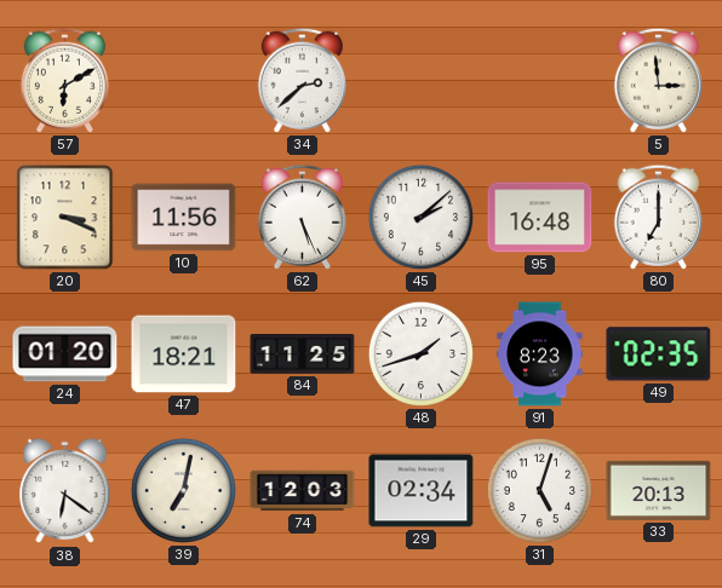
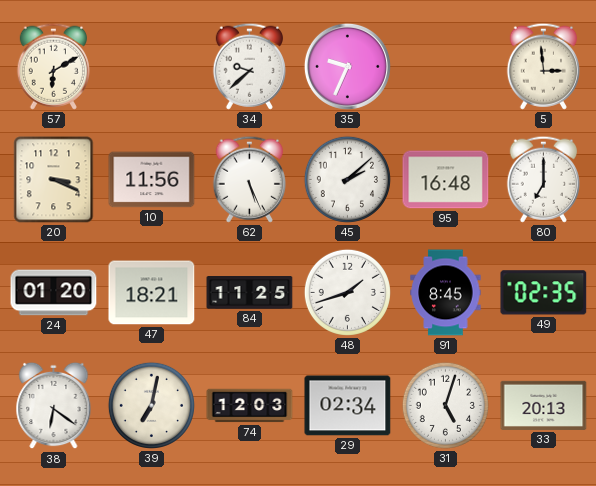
34: 2:38 -> 9:38 (249, 66)
35: none -> 9:34 (347, 66)
91: 8:23 -> 8:45 (446, 293)
